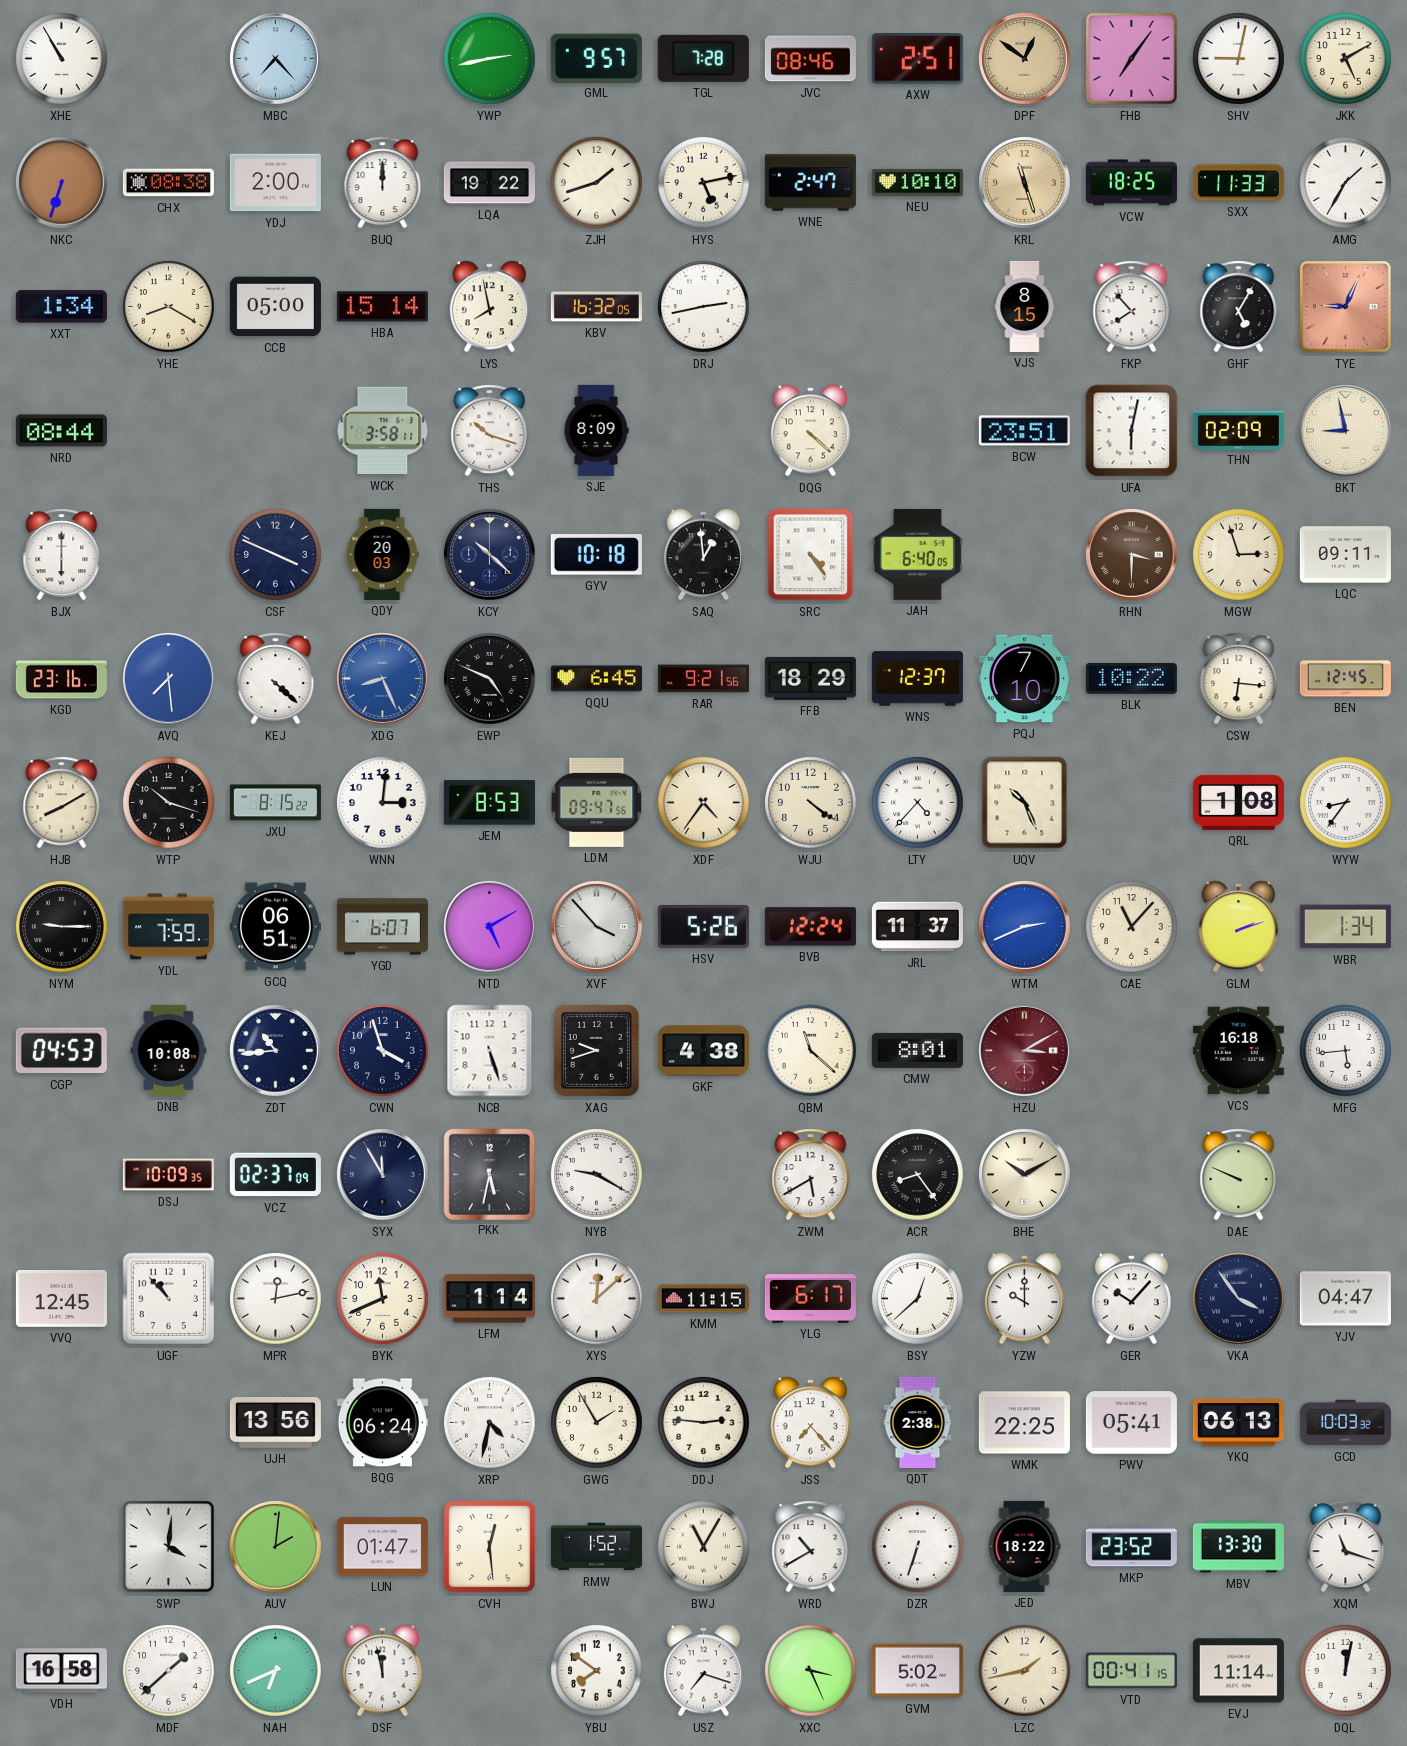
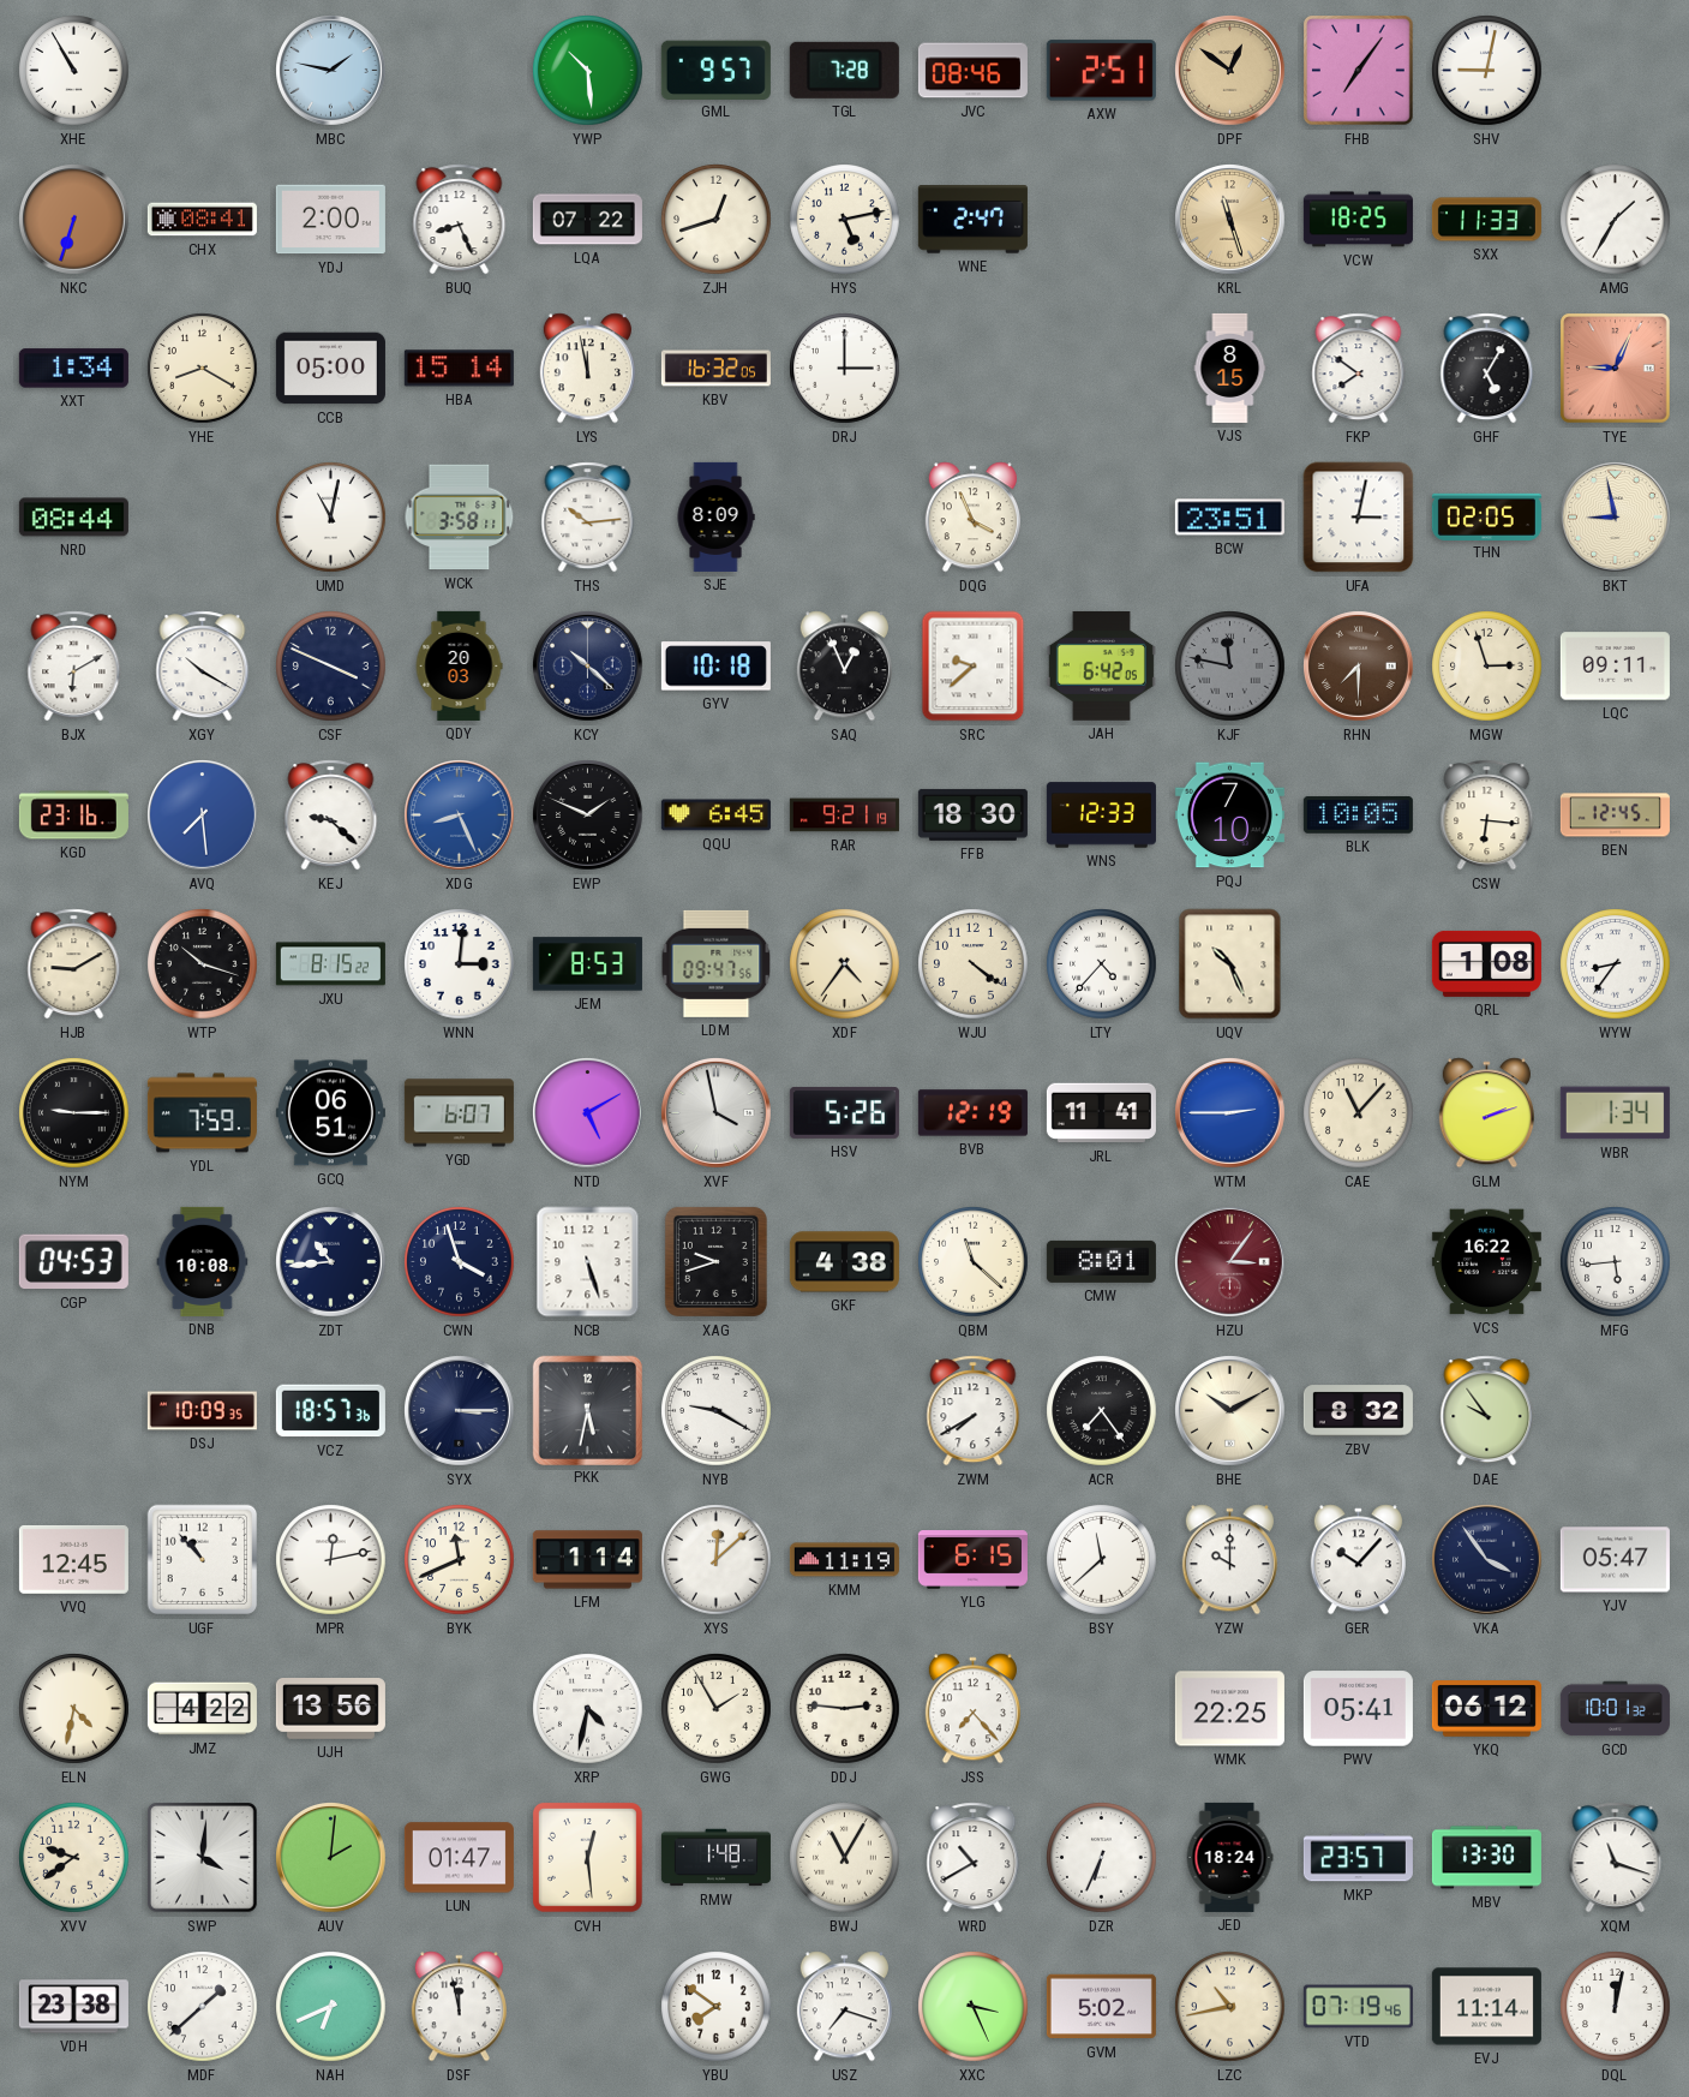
MBC: 7:23 -> 1:47 (331, 71)
YWP: 2:43 -> 10:29 (588, 71)
JKK: 5:10 -> none (1346, 59)
CHX: 08:38 -> 08:41 (202, 220)
BUQ: 12:00 -> 8:26 (460, 220)
LQA: 19:22 -> 07:22 (587, 220)
ZJH: 1:42 -> 12:42 (717, 220)
NEU: 10:10 -> none (917, 182)
LYS: 7:58 -> 11:58 (587, 369)
DRJ: 2:43 -> 3:00 (845, 369)
FKP: 7:53 -> 7:51 (1359, 369)
UMD: none -> 11:02 (331, 518)
THS: 10:18 -> 10:14 (588, 518)
DQG: 4:22 -> 3:56 (972, 518)
UFA: 6:02 -> 3:02 (1359, 518)
THN: 02:09 -> 02:05 (1486, 516)
BJX: 6:00 -> 6:10 (74, 667)
XGY: none -> 10:20 (203, 667)
SAQ: 12:59 -> 12:56 (844, 667)
SRC: 4:24 -> 9:38 (974, 667)
JAH: 6:40 -> 6:42 (1101, 665)
KJF: none -> 11:47 (1230, 667)
RHN: 3:30 -> 7:30 (1359, 667)
KEJ: 4:22 -> 9:22 (331, 815)
EWP: 4:49 -> 1:49 (588, 815)
RAR: 9:21:56 -> 9:21:19 (844, 815)
FFB: 18:29 -> 18:30 (972, 814)
WNS: 12:37 -> 12:33 (1101, 815)
BLK: 10:22 -> 10:05 (1358, 814)
HJB: 8:10 -> 9:10 (74, 964)
XVF: 3:53 -> 3:58 (717, 1113)
BVB: 12:24 -> 12:19 (972, 1113)
JRL: 11:37 -> 11:41 (1101, 1113)
WTM: 2:41 -> 2:45 (1230, 1113)
HZU: 3:10 -> 3:06 (1230, 1262)
VCS: 16:18 -> 16:22 (1486, 1262)
VCZ: 02:37 -> 18:57 (330, 1411)
SYX: 11:55 -> 3:15 (460, 1411)
ZWM: 5:40 -> 7:40 (974, 1411)
ACR: 8:24 -> 7:24 (1102, 1411)
ZBV: none -> 8:32 (1358, 1411)
DAE: 9:49 -> 9:54 (1487, 1411)
KMM: 11:15 -> 11:19 (844, 1560)
YLG: 6:17 -> 6:15 (972, 1560)
BSY: 12:38 -> 11:38 (1102, 1560)
YJV: 04:47 -> 05:47 (1615, 1560)
ELN: none -> 4:32 (74, 1709)
JMZ: none -> 4:22 (202, 1709)
BQG: 06:24 -> none (382, 1423)
QDT: 2:38 -> none (918, 1422)
YKQ: 06:13 -> 06:12 (1486, 1709)
GCD: 10:03 -> 10:01 (1615, 1709)
XVV: none -> 9:39 (74, 1858)
RMW: 1:52 -> 1:48 (715, 1858)
DZR: 6:33 -> 6:34 (1102, 1858)
JED: 18:22 -> 18:24 (1229, 1857)
MKP: 23:52 -> 23:57 (1358, 1858)
VDH: 16:58 -> 23:38 (73, 2007)
LZC: 1:43 -> 10:43 (1230, 2007)
VTD: 00:41 -> 07:19 (1358, 2007)
